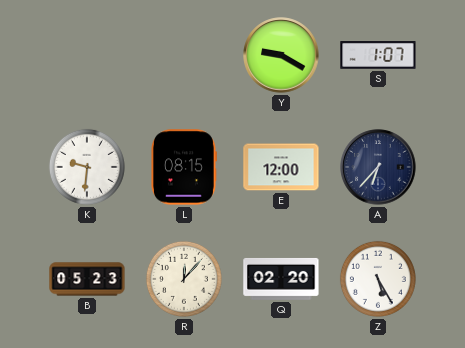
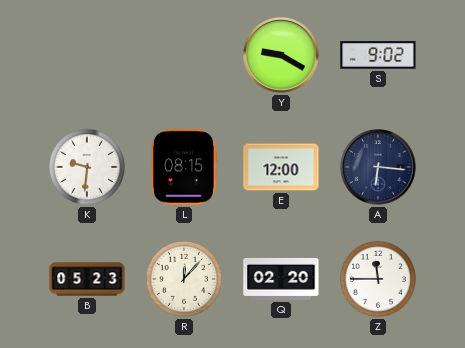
S: 1:07 -> 9:02 (378, 55)
A: 6:37 -> 6:16 (378, 167)
Z: 5:25 -> 11:45 (378, 279)
